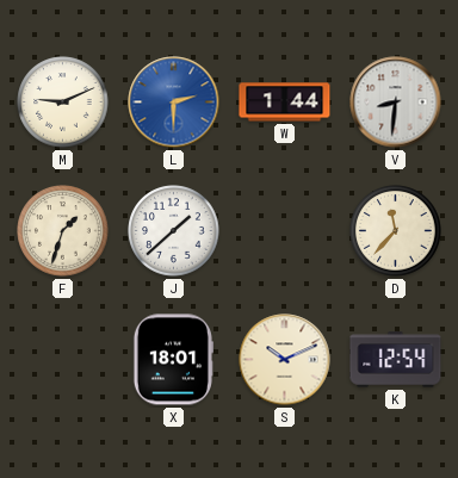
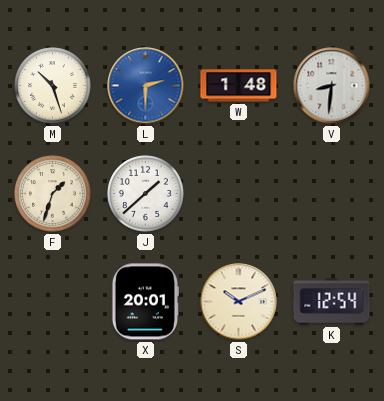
M: 9:11 -> 10:27 (53, 86)
W: 1:44 -> 1:48 (239, 86)
D: 11:37 -> none (396, 231)
X: 18:01 -> 20:01 (145, 302)
